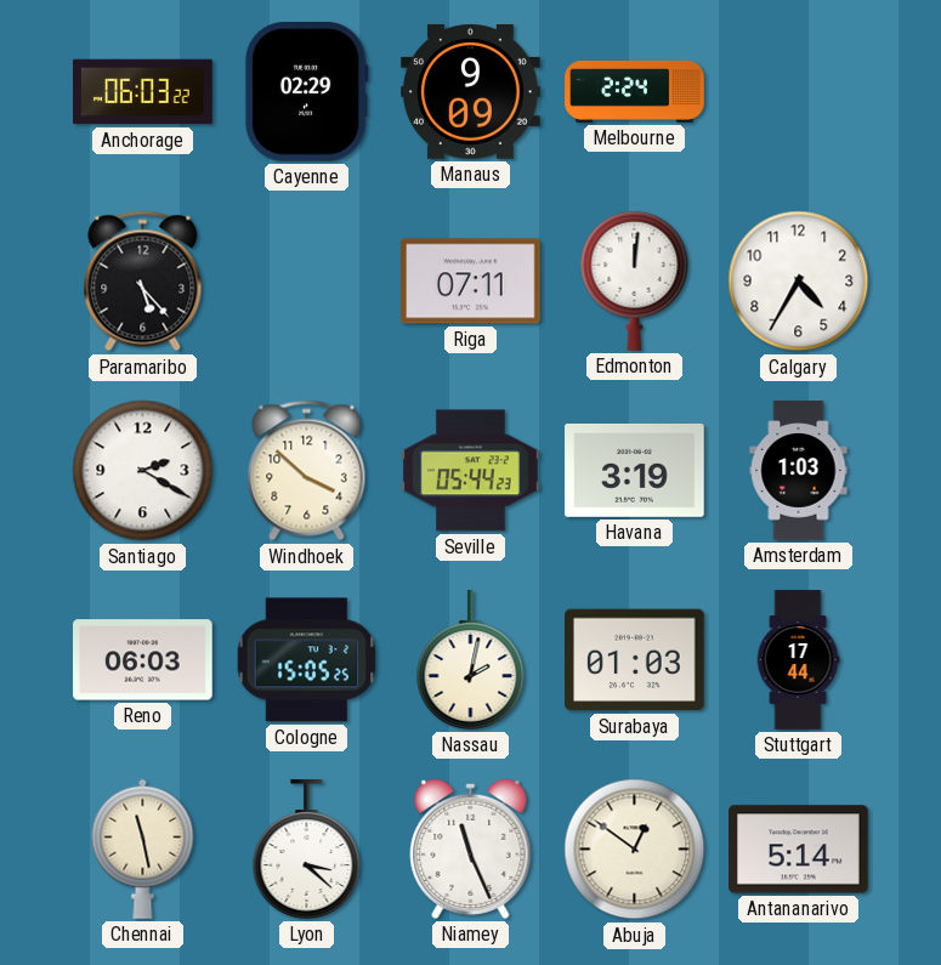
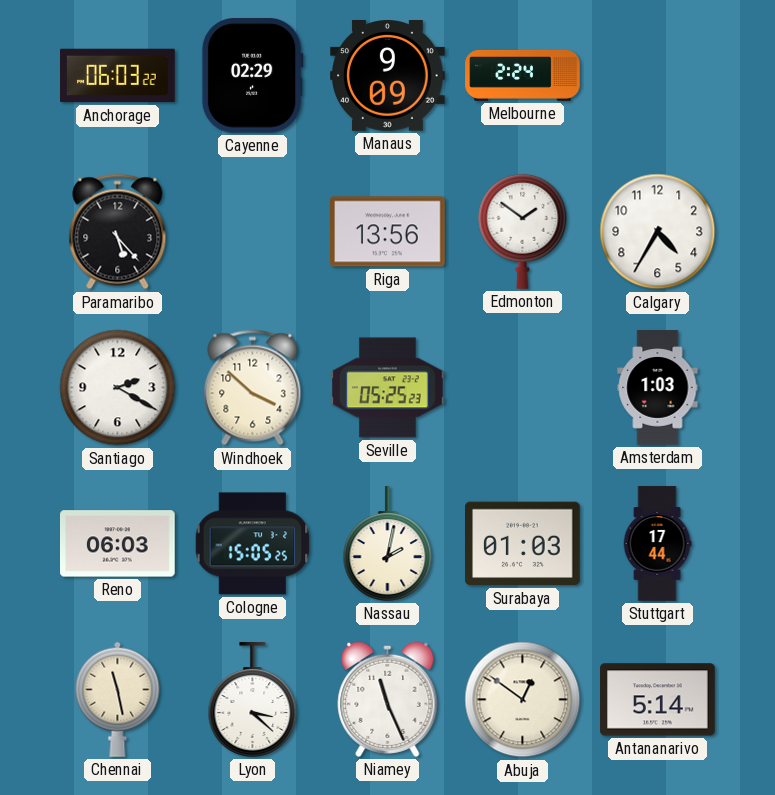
Riga: 07:11 -> 13:56 (388, 232)
Edmonton: 12:01 -> 1:51 (523, 231)
Seville: 05:44 -> 05:25 (388, 388)
Havana: 3:19 -> none (635, 470)
